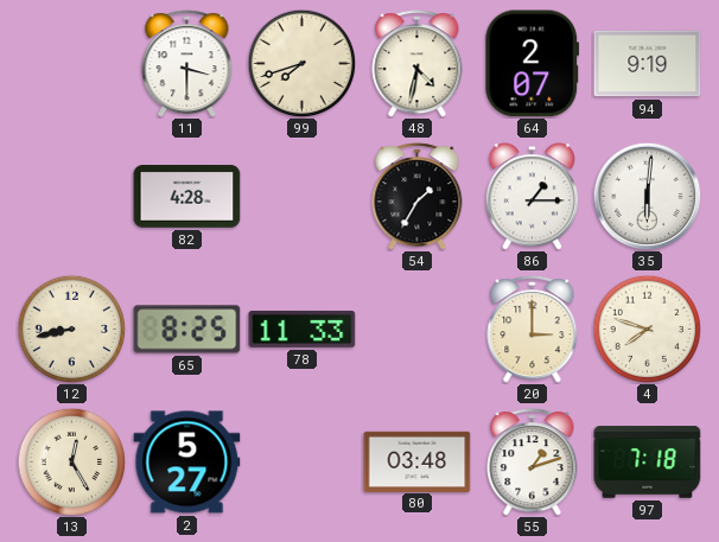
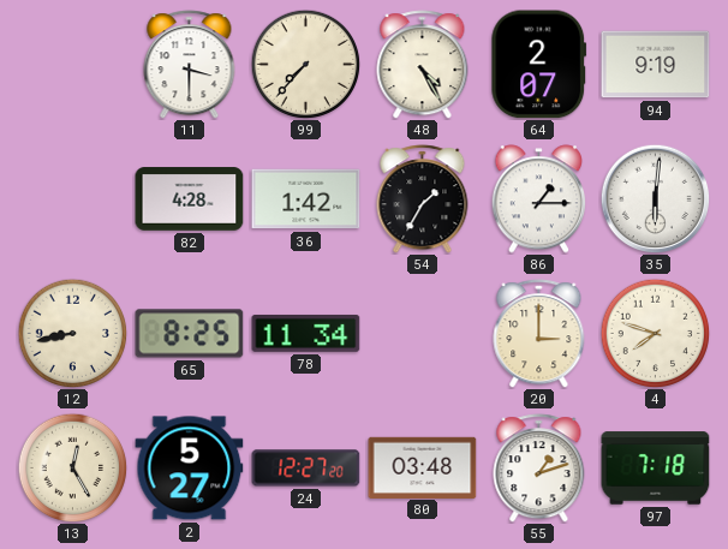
99: 7:42 -> 7:37 (305, 64)
48: 4:32 -> 4:25 (423, 65)
36: none -> 1:42 (306, 199)
78: 11:33 -> 11:34 (306, 334)
24: none -> 12:27 (306, 469)
